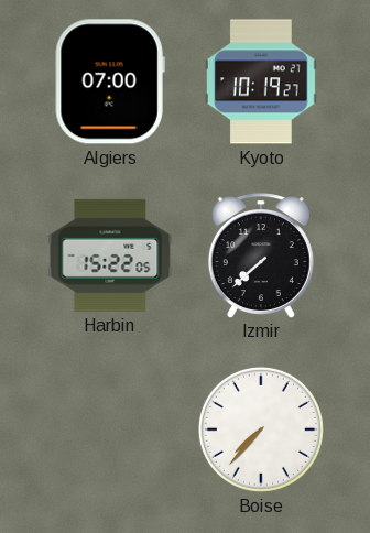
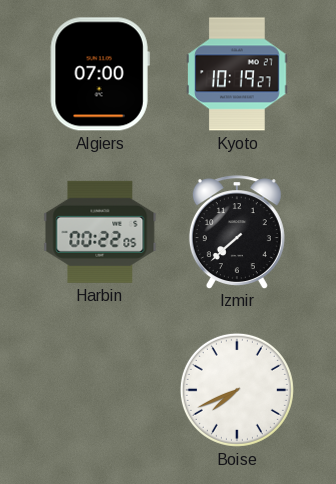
Harbin: 15:22 -> 00:22 (100, 232)
Boise: 7:37 -> 7:41 (237, 390)
